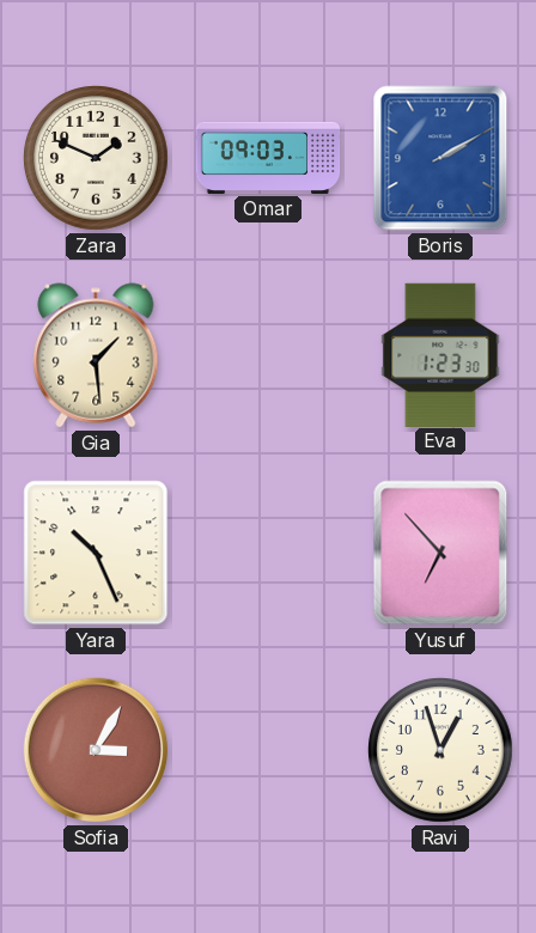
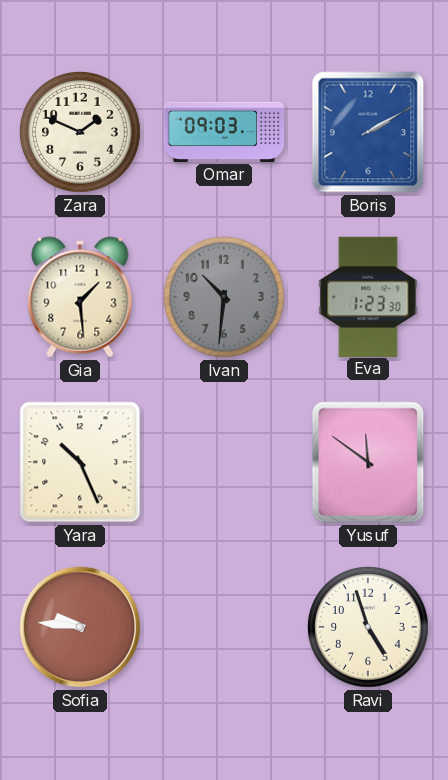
Ivan: none -> 10:31 (225, 298)
Yusuf: 6:53 -> 11:51 (368, 462)
Sofia: 3:05 -> 9:46 (80, 627)
Ravi: 12:57 -> 4:57 (369, 628)
